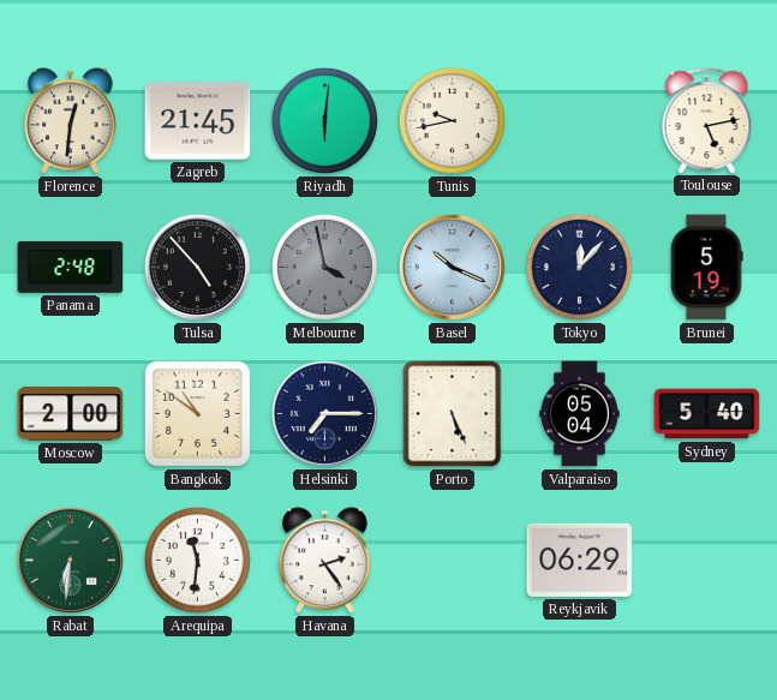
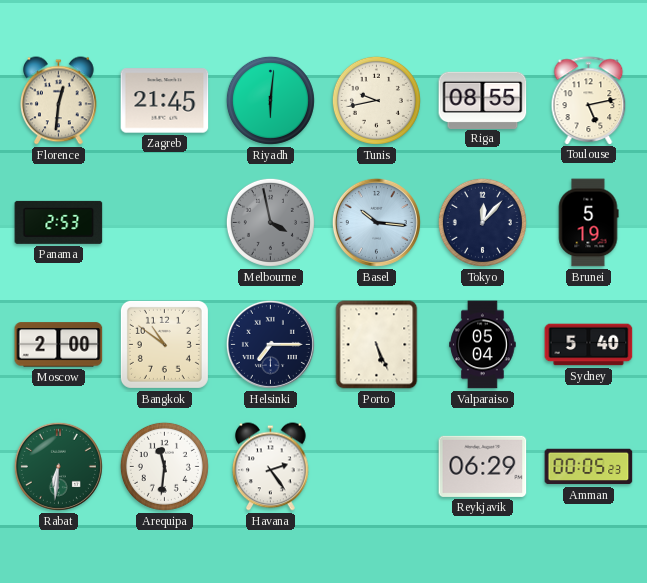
Riga: none -> 08:55 (483, 100)
Panama: 2:48 -> 2:53 (59, 222)
Tulsa: 4:53 -> none (197, 267)
Basel: 10:19 -> 10:16 (376, 222)
Amman: none -> 00:05 (589, 467)
